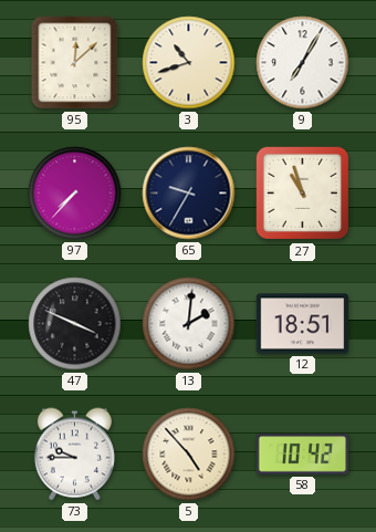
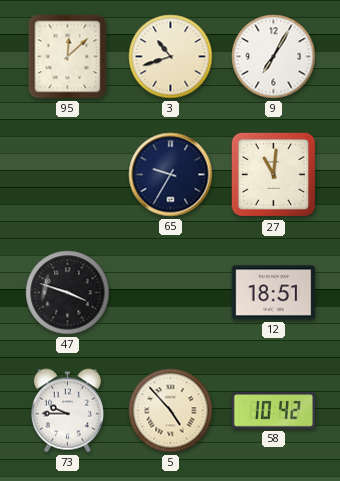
97: 7:37 -> none (75, 194)
27: 10:57 -> 11:01 (274, 175)
47: 3:49 -> 3:48 (68, 293)
13: 2:01 -> none (189, 324)
